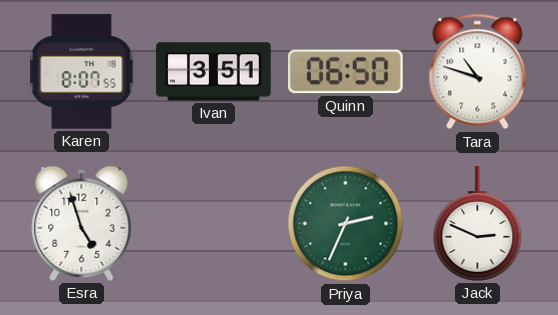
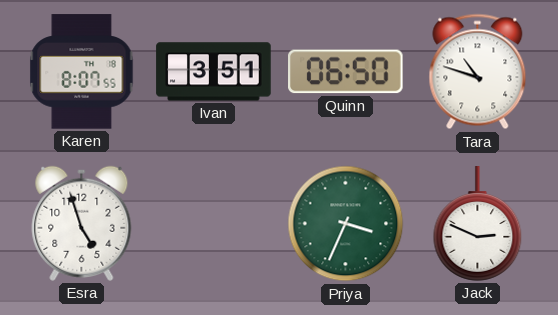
Priya: 2:34 -> 3:34 (346, 224)
